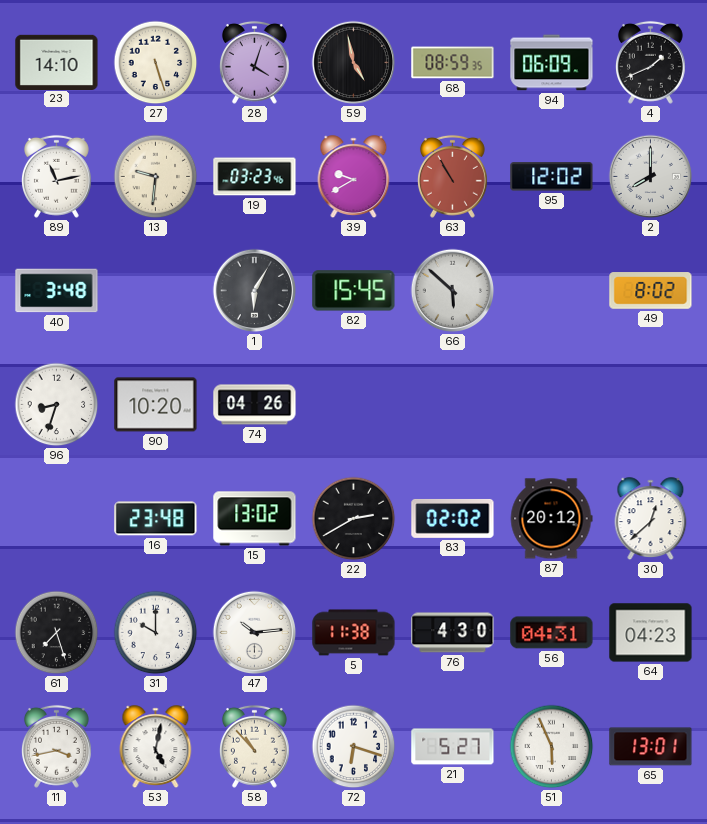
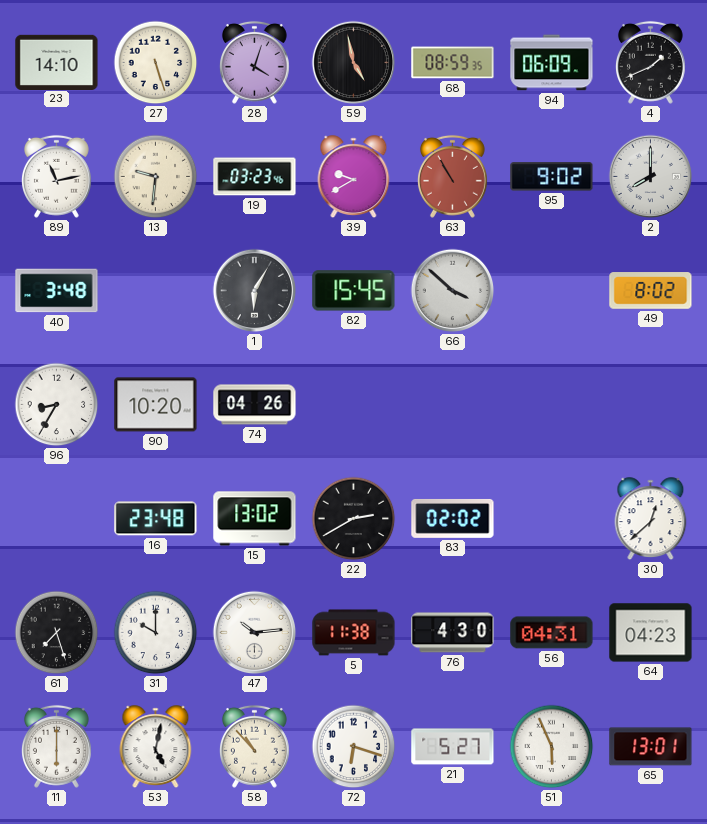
95: 12:02 -> 9:02 (552, 177)
66: 5:52 -> 3:52 (453, 291)
96: 8:33 -> 8:35 (57, 405)
87: 20:12 -> none (551, 519)
11: 3:43 -> 6:00 (56, 746)
